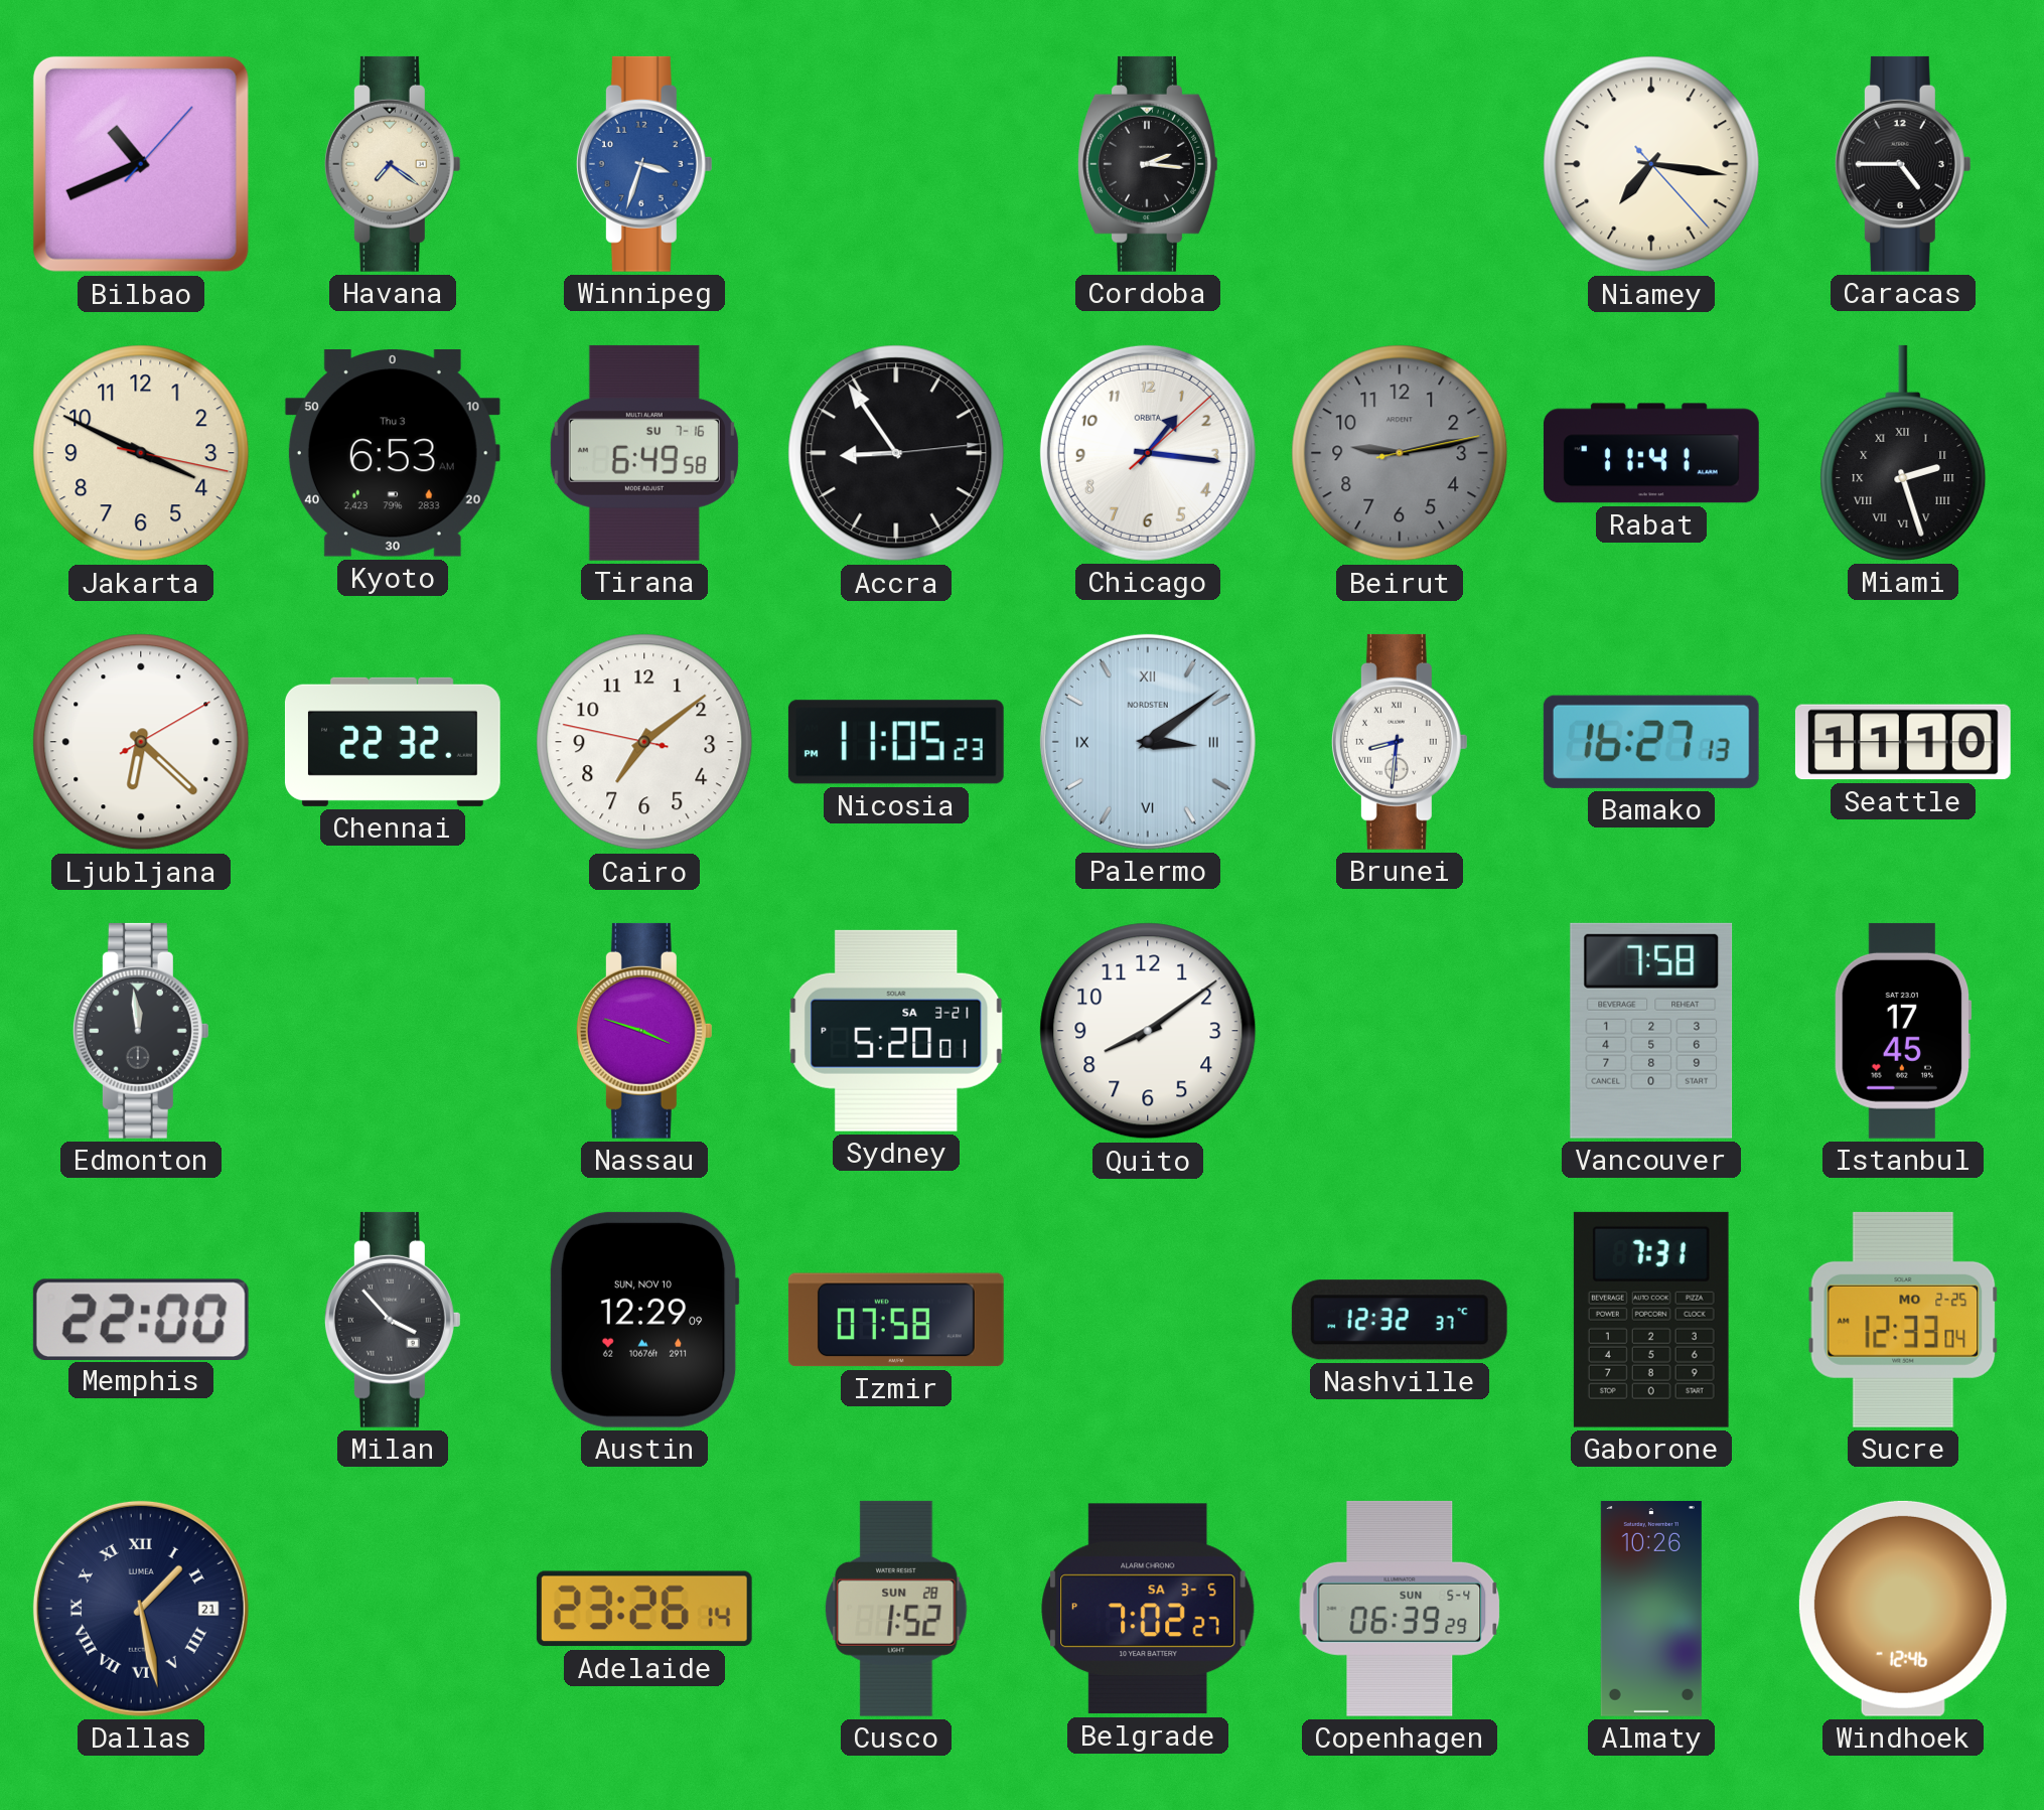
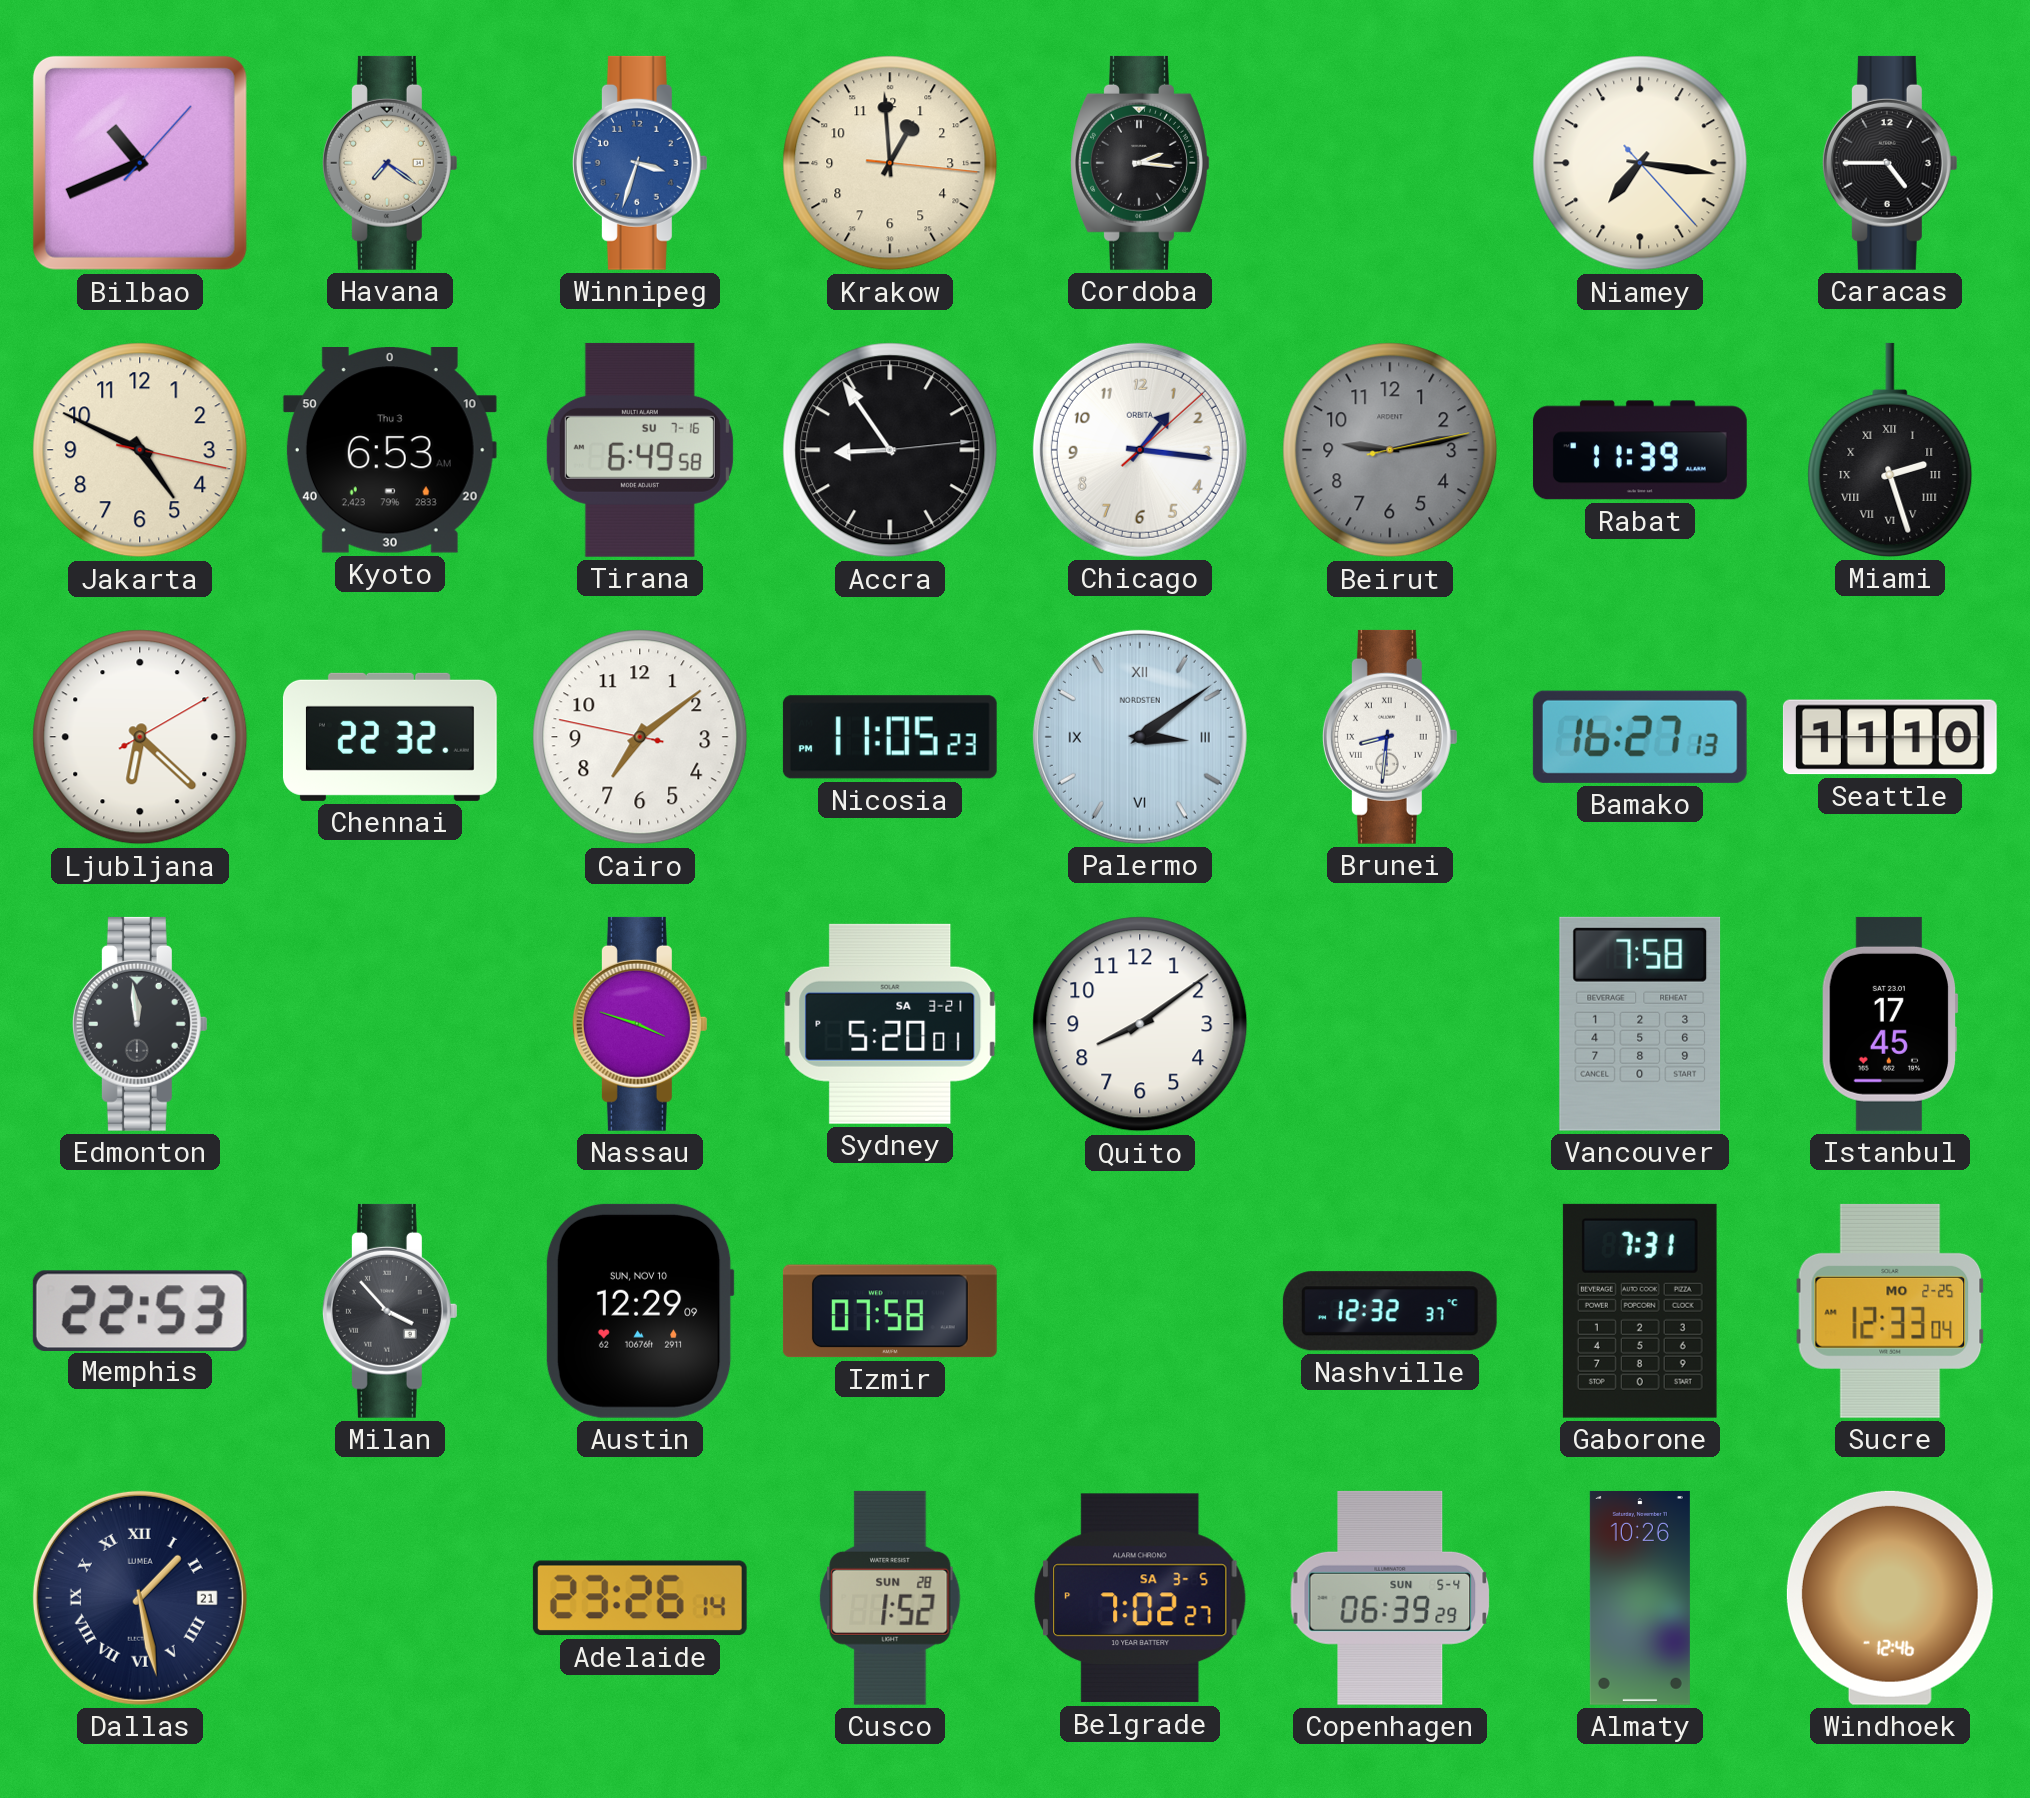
Krakow: none -> 12:59 (890, 163)
Jakarta: 3:49 -> 4:49 (140, 450)
Rabat: 11:41 -> 11:39 (1640, 450)
Memphis: 22:00 -> 22:53 (140, 1310)
